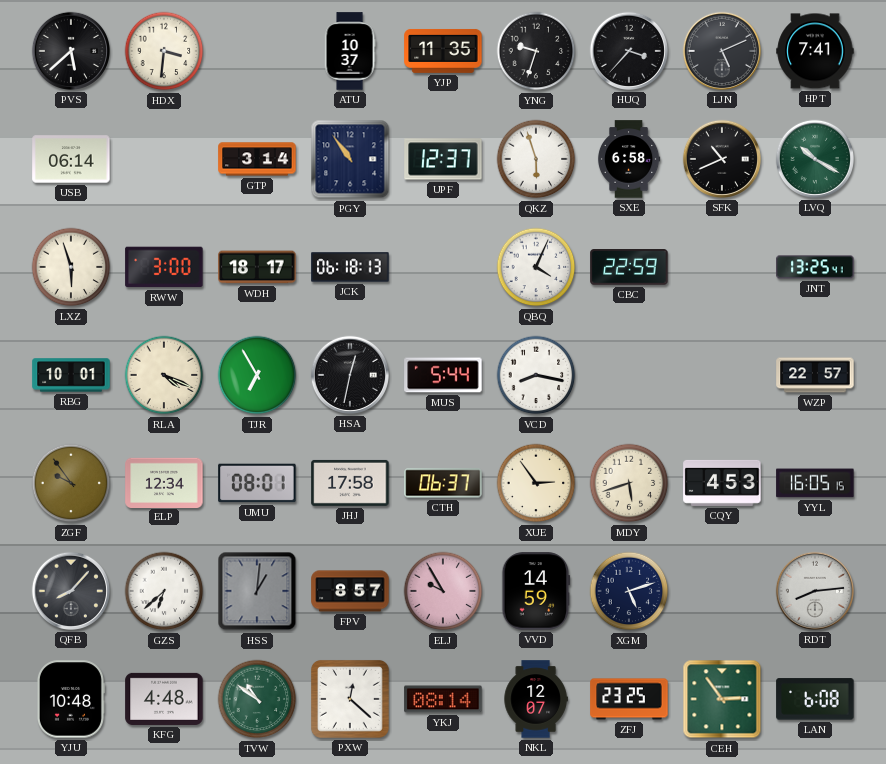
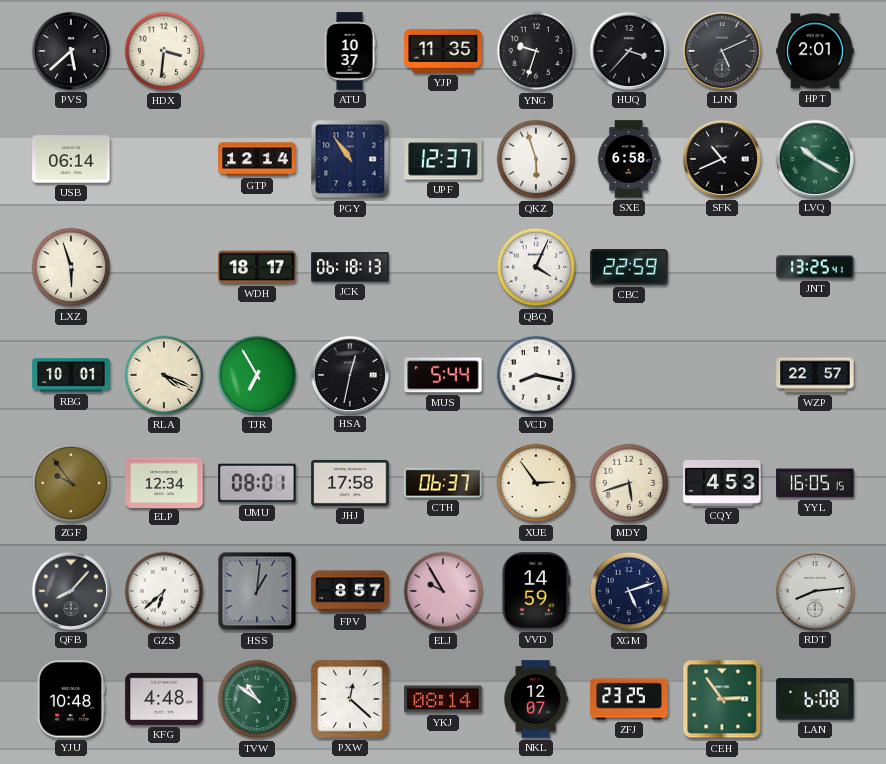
HPT: 7:41 -> 2:01 (815, 51)
GTP: 3:14 -> 12:14 (257, 159)
RWW: 3:00 -> none (164, 267)
